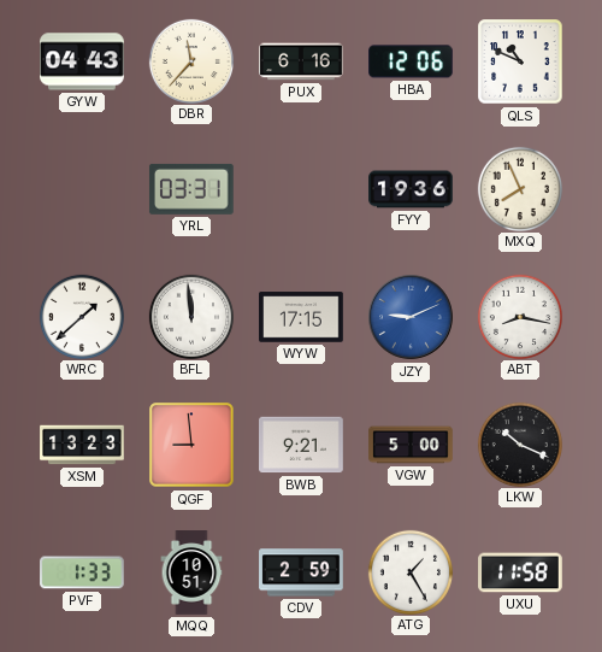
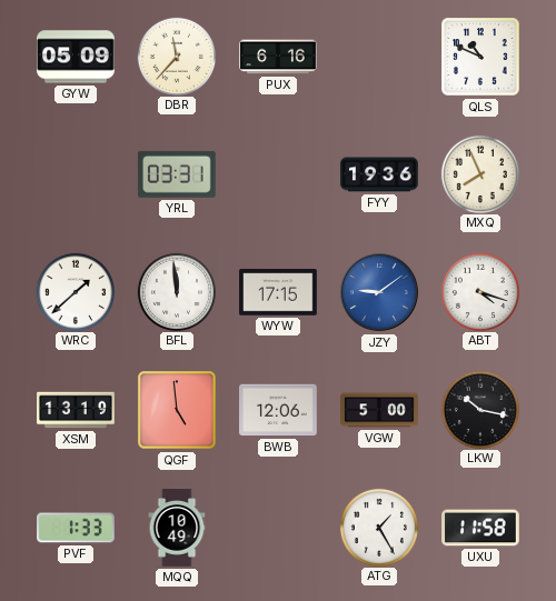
GYW: 04:43 -> 05:09 (76, 57)
HBA: 12:06 -> none (412, 61)
JZY: 9:11 -> 9:09 (379, 292)
ABT: 8:17 -> 4:18 (479, 291)
XSM: 13:23 -> 13:19 (76, 410)
QGF: 8:59 -> 4:59 (177, 410)
BWB: 9:21 -> 12:06 (279, 410)
LKW: 10:19 -> 10:17 (479, 409)
MQQ: 10:51 -> 10:49 (177, 528)
CDV: 2:59 -> none (301, 572)
